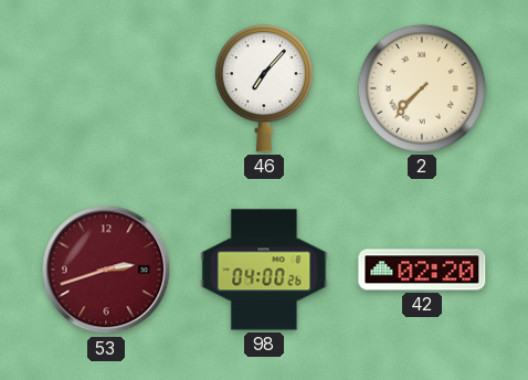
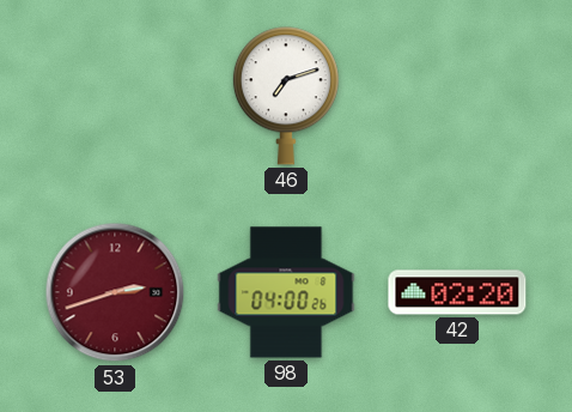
46: 7:07 -> 7:12 (286, 96)
2: 7:37 -> none (422, 88)
